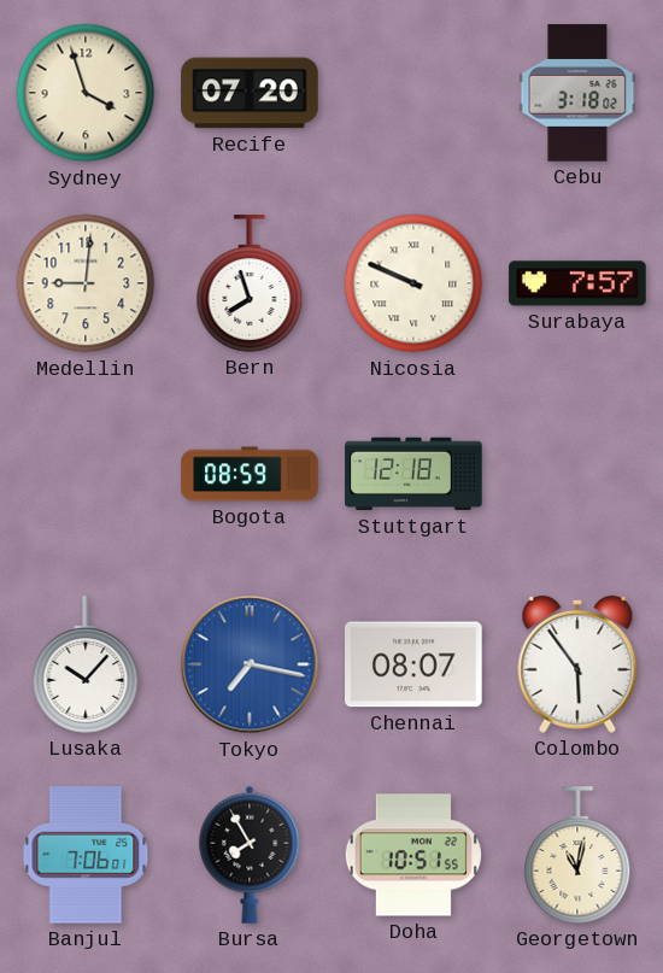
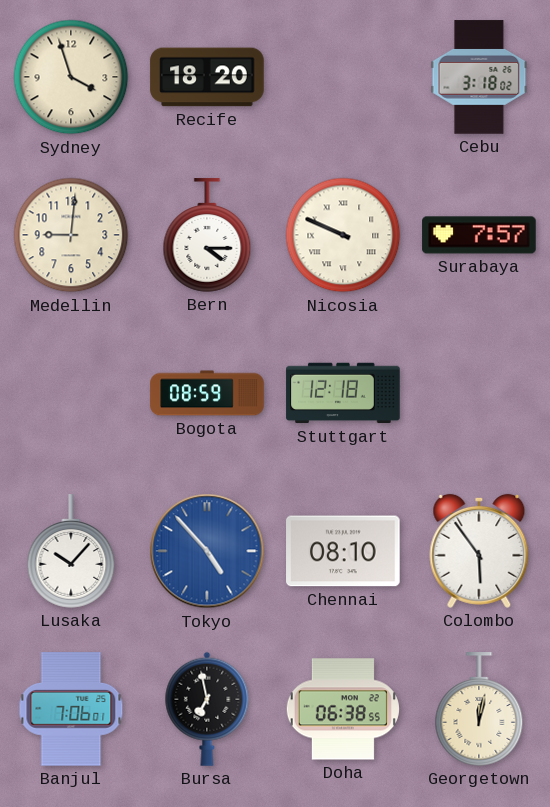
Recife: 07:20 -> 18:20 (207, 77)
Bern: 7:57 -> 4:15 (207, 235)
Tokyo: 7:17 -> 4:53 (207, 551)
Chennai: 08:07 -> 08:10 (343, 551)
Bursa: 7:55 -> 6:58 (207, 709)
Doha: 10:51 -> 06:38 (343, 709)
Georgetown: 11:02 -> 12:02 (479, 709)
